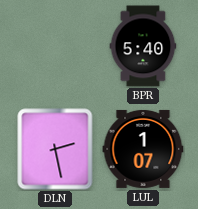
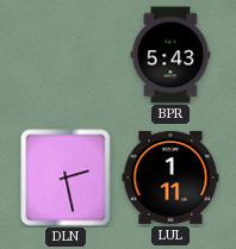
BPR: 5:40 -> 5:43 (170, 55)
LUL: 1:07 -> 1:11 (170, 178)
